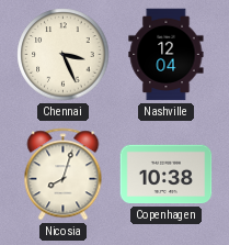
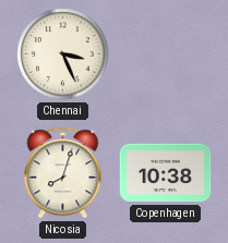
Nashville: 12:04 -> none (167, 55)
